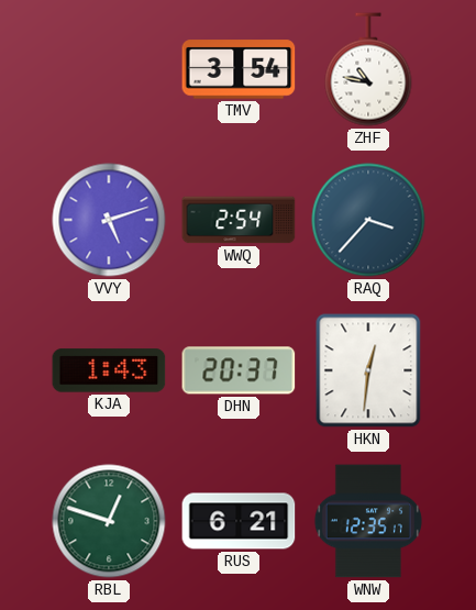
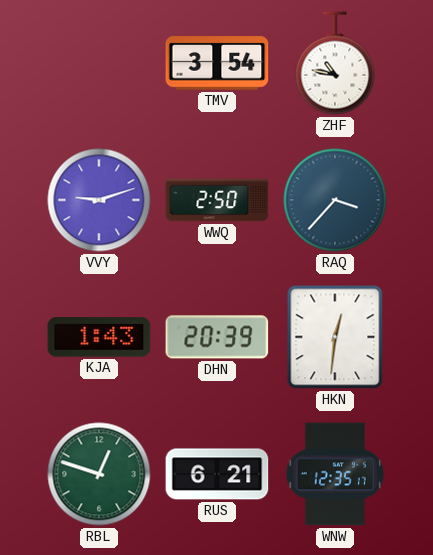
VVY: 5:12 -> 9:12 (99, 200)
WWQ: 2:54 -> 2:50 (217, 200)
DHN: 20:37 -> 20:39 (217, 337)
